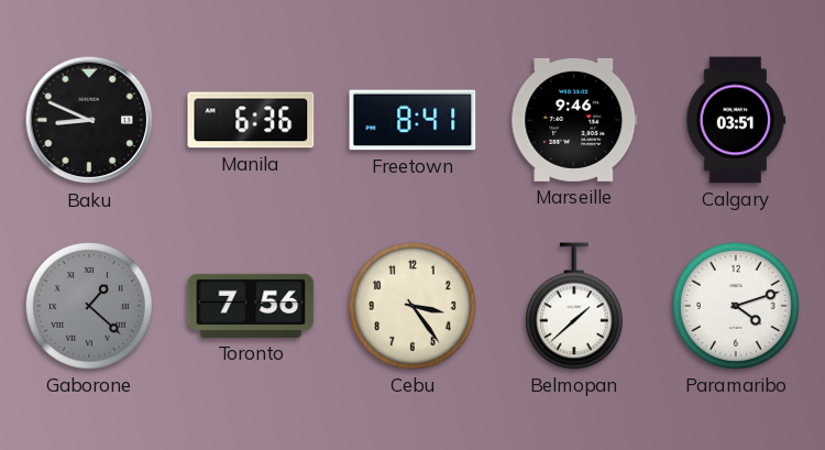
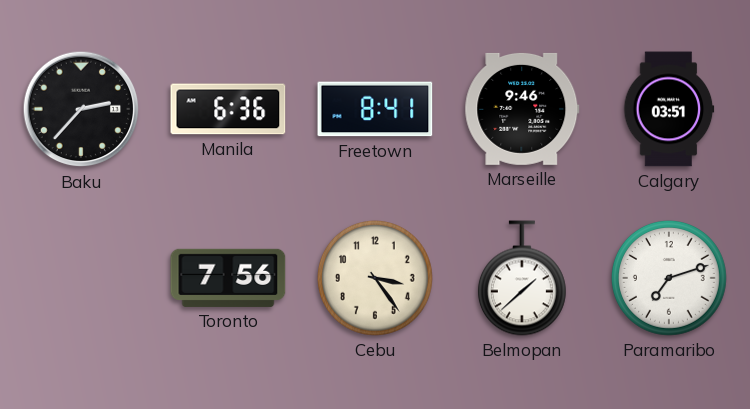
Baku: 8:49 -> 2:37 (81, 109)
Gaborone: 1:22 -> none (89, 306)
Paramaribo: 4:12 -> 7:12 (669, 278)
